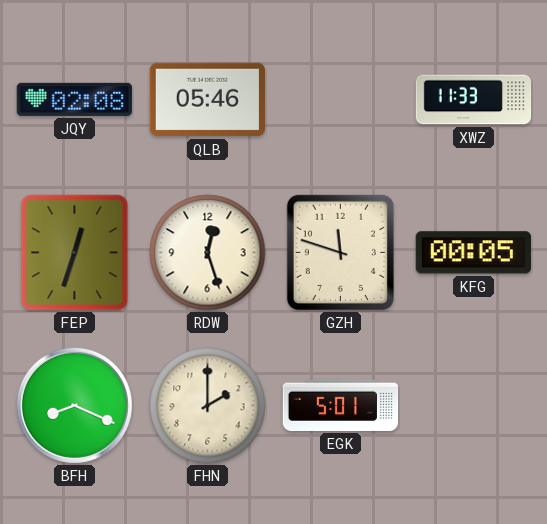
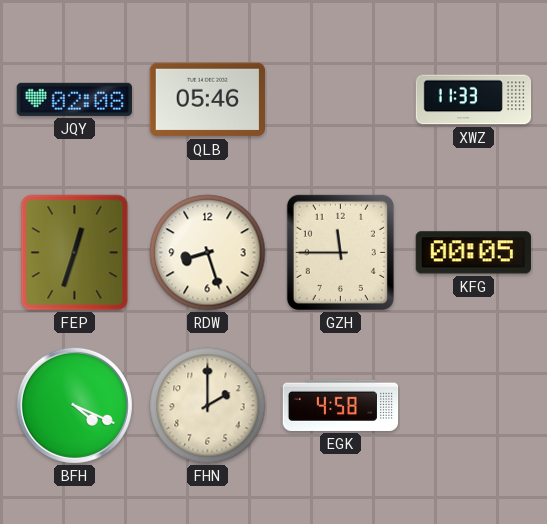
RDW: 12:27 -> 8:27 (208, 253)
GZH: 11:48 -> 11:45 (340, 252)
BFH: 8:19 -> 4:19 (74, 405)
EGK: 5:01 -> 4:58 (341, 405)
